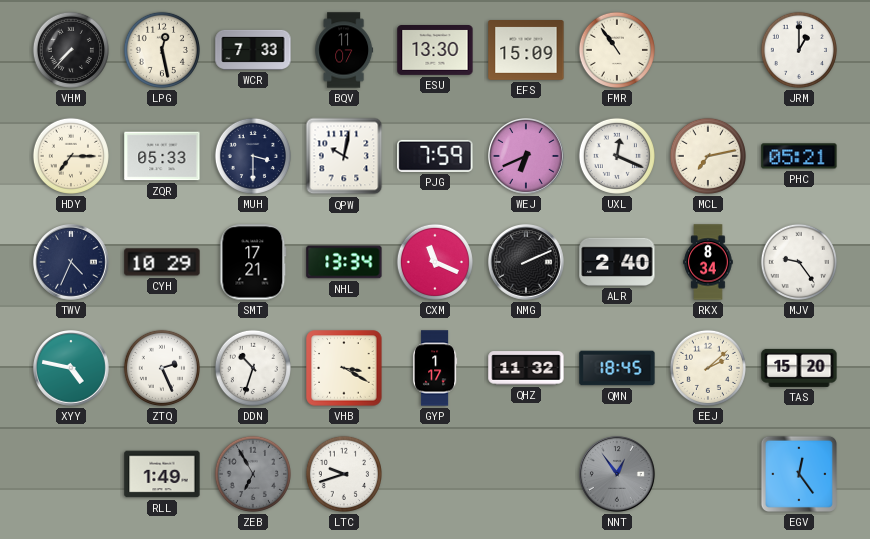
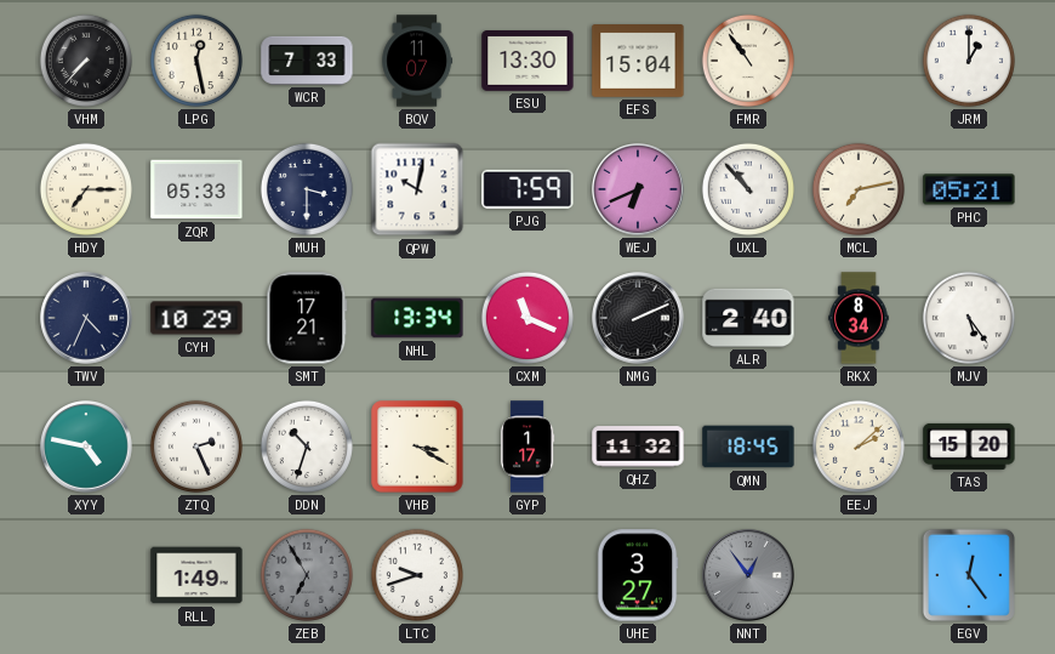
EFS: 15:09 -> 15:04 (638, 62)
UXL: 12:19 -> 10:53 (748, 189)
MJV: 9:24 -> 5:24 (969, 318)
UHE: none -> 3:27 (638, 575)
